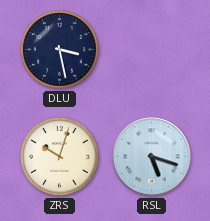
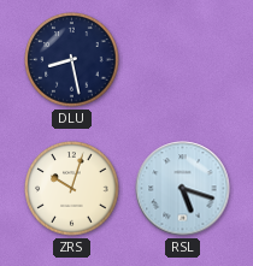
DLU: 3:28 -> 8:28 (72, 60)
